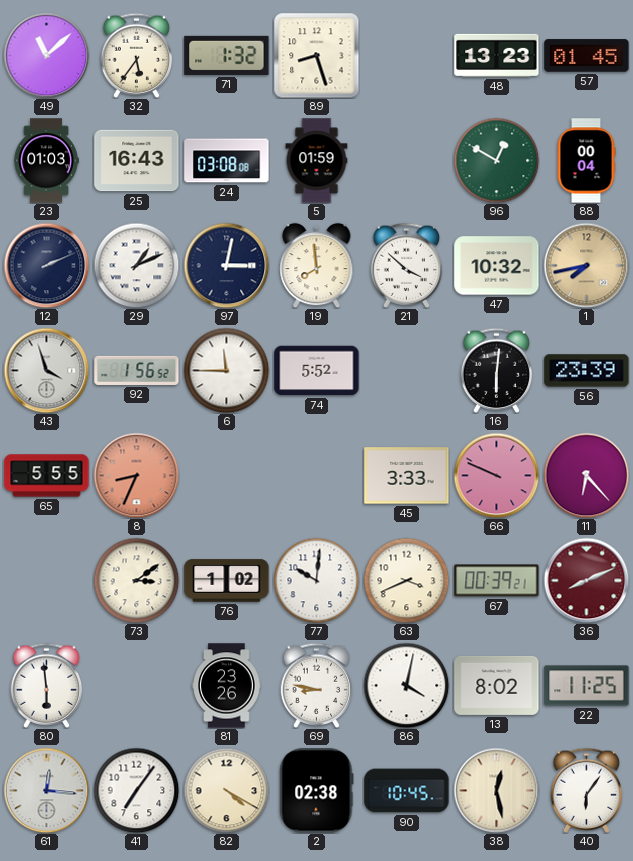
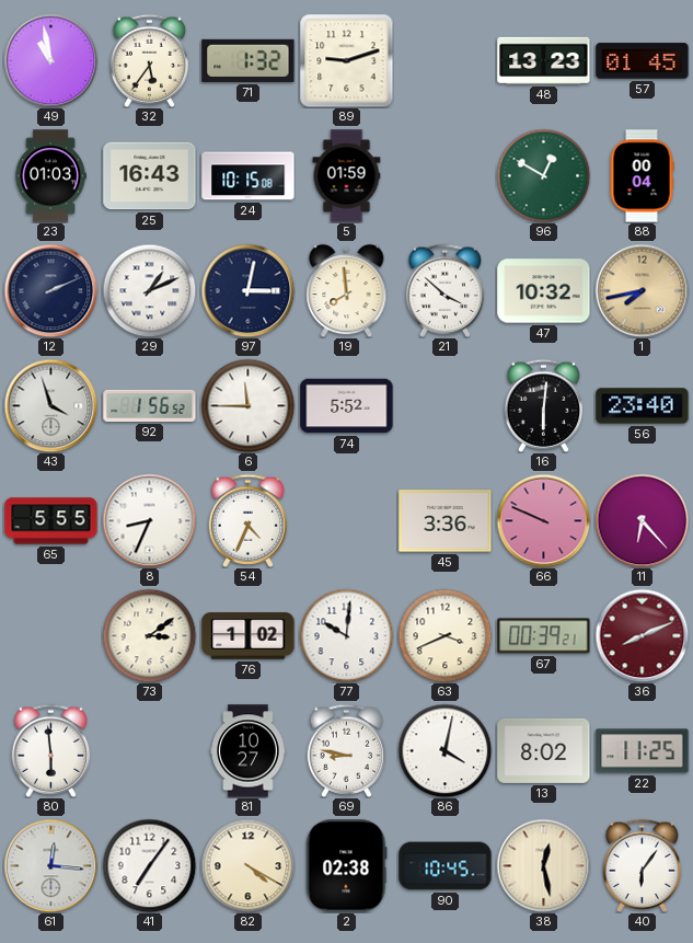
49: 11:08 -> 10:58 (50, 60)
89: 8:27 -> 9:12 (347, 61)
24: 03:08 -> 10:15 (249, 176)
56: 23:39 -> 23:40 (643, 406)
8 dial: salmon -> white (149, 520)
54: none -> 4:34 (249, 520)
45: 3:33 -> 3:36 (446, 521)
81: 23:26 -> 10:27 (249, 751)
